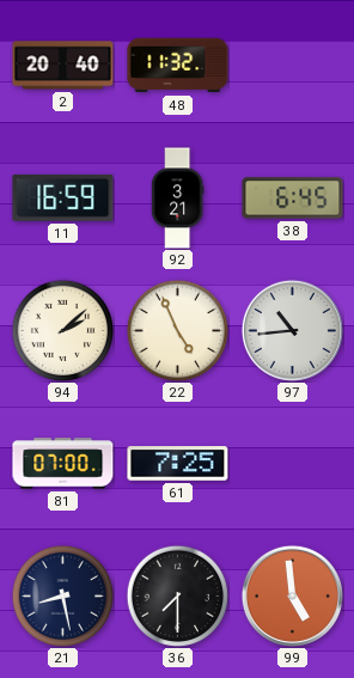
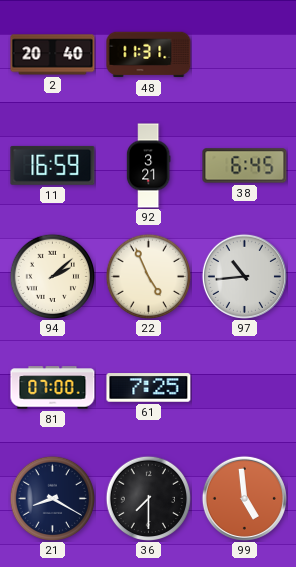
48: 11:32 -> 11:31 (149, 55)
21: 8:28 -> 8:20 (52, 498)
